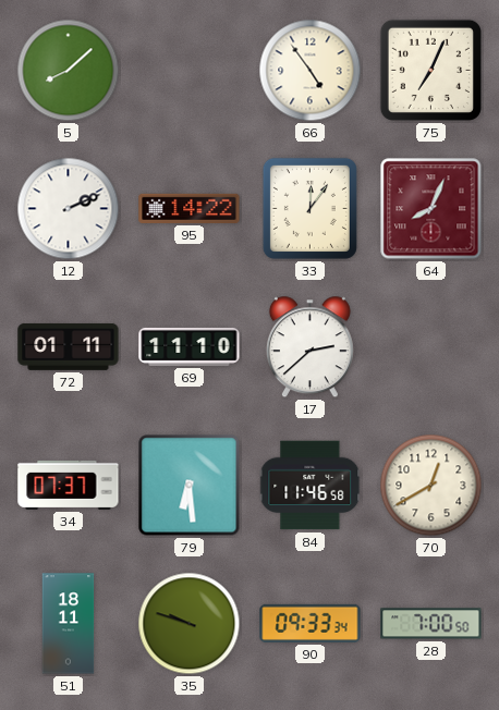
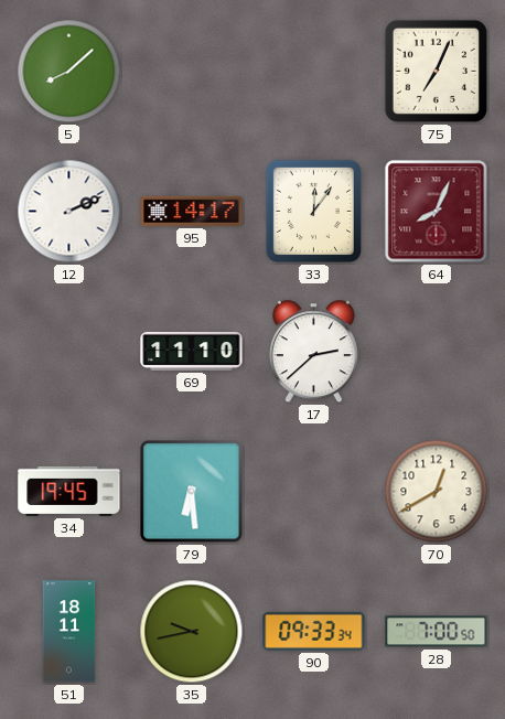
66: 4:54 -> none (311, 71)
95: 14:22 -> 14:17 (192, 211)
72: 01:11 -> none (69, 346)
34: 07:37 -> 19:45 (69, 491)
84: 11:46 -> none (311, 486)
35: 9:48 -> 9:43 (192, 632)
